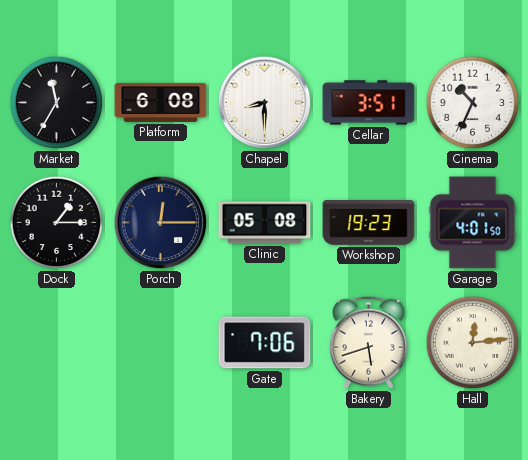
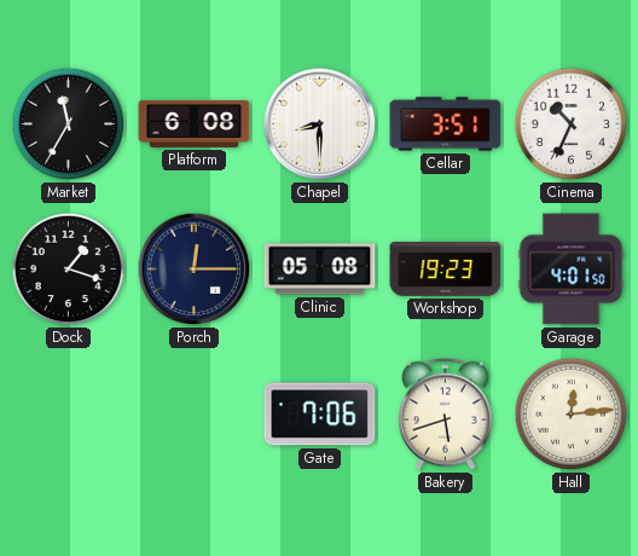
Dock: 1:15 -> 1:18 (69, 270)
